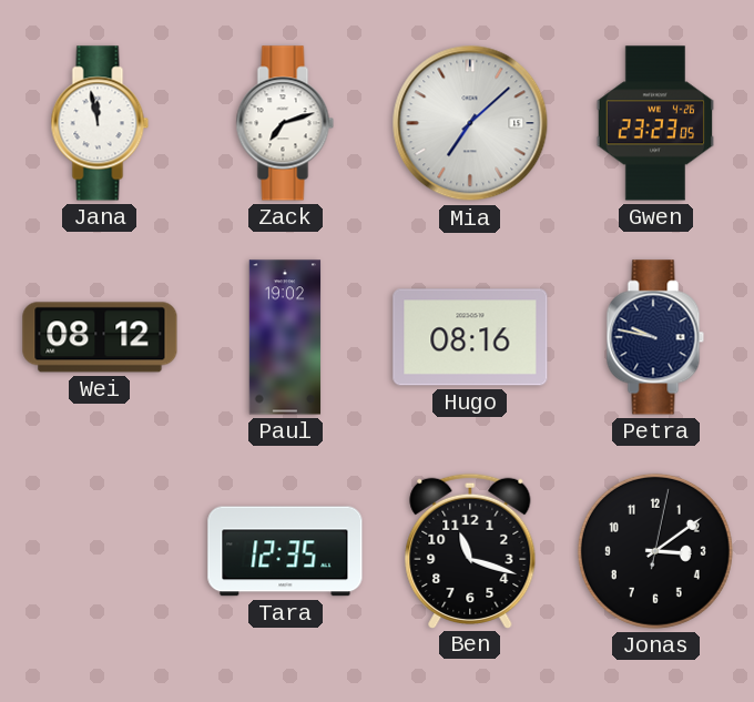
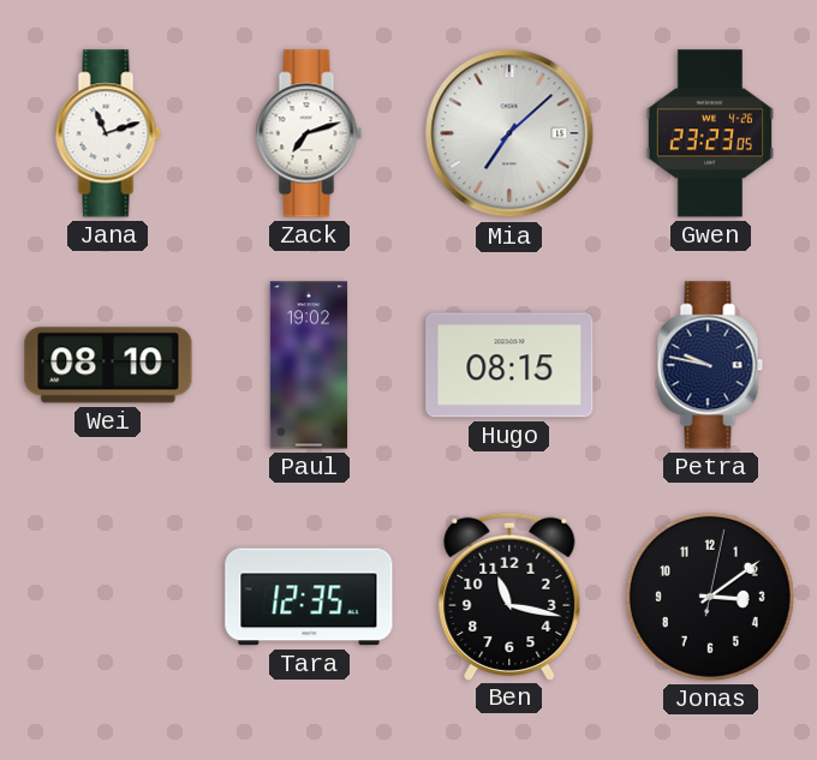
Jana: 11:58 -> 11:12 (108, 133)
Wei: 08:12 -> 08:10 (108, 365)
Hugo: 08:16 -> 08:15 (509, 365)
Ben: 11:18 -> 11:17 (509, 596)
